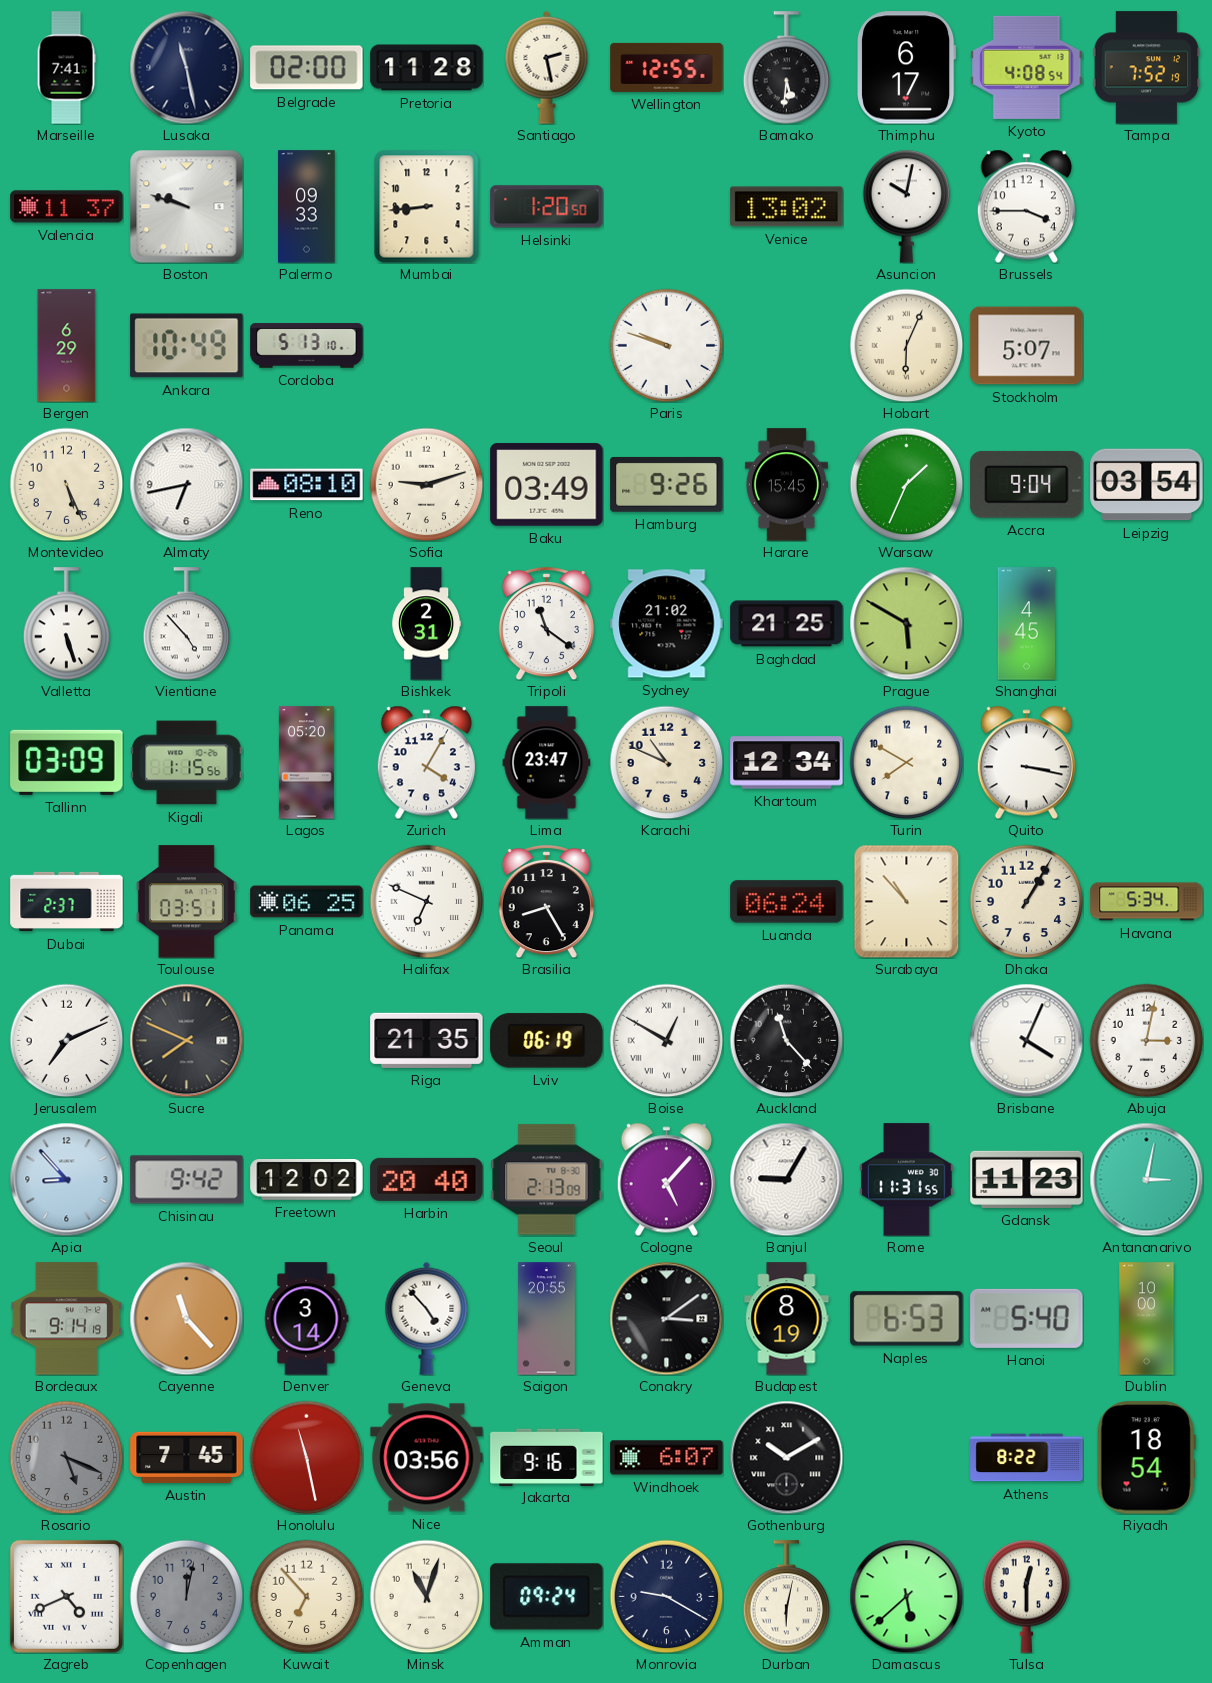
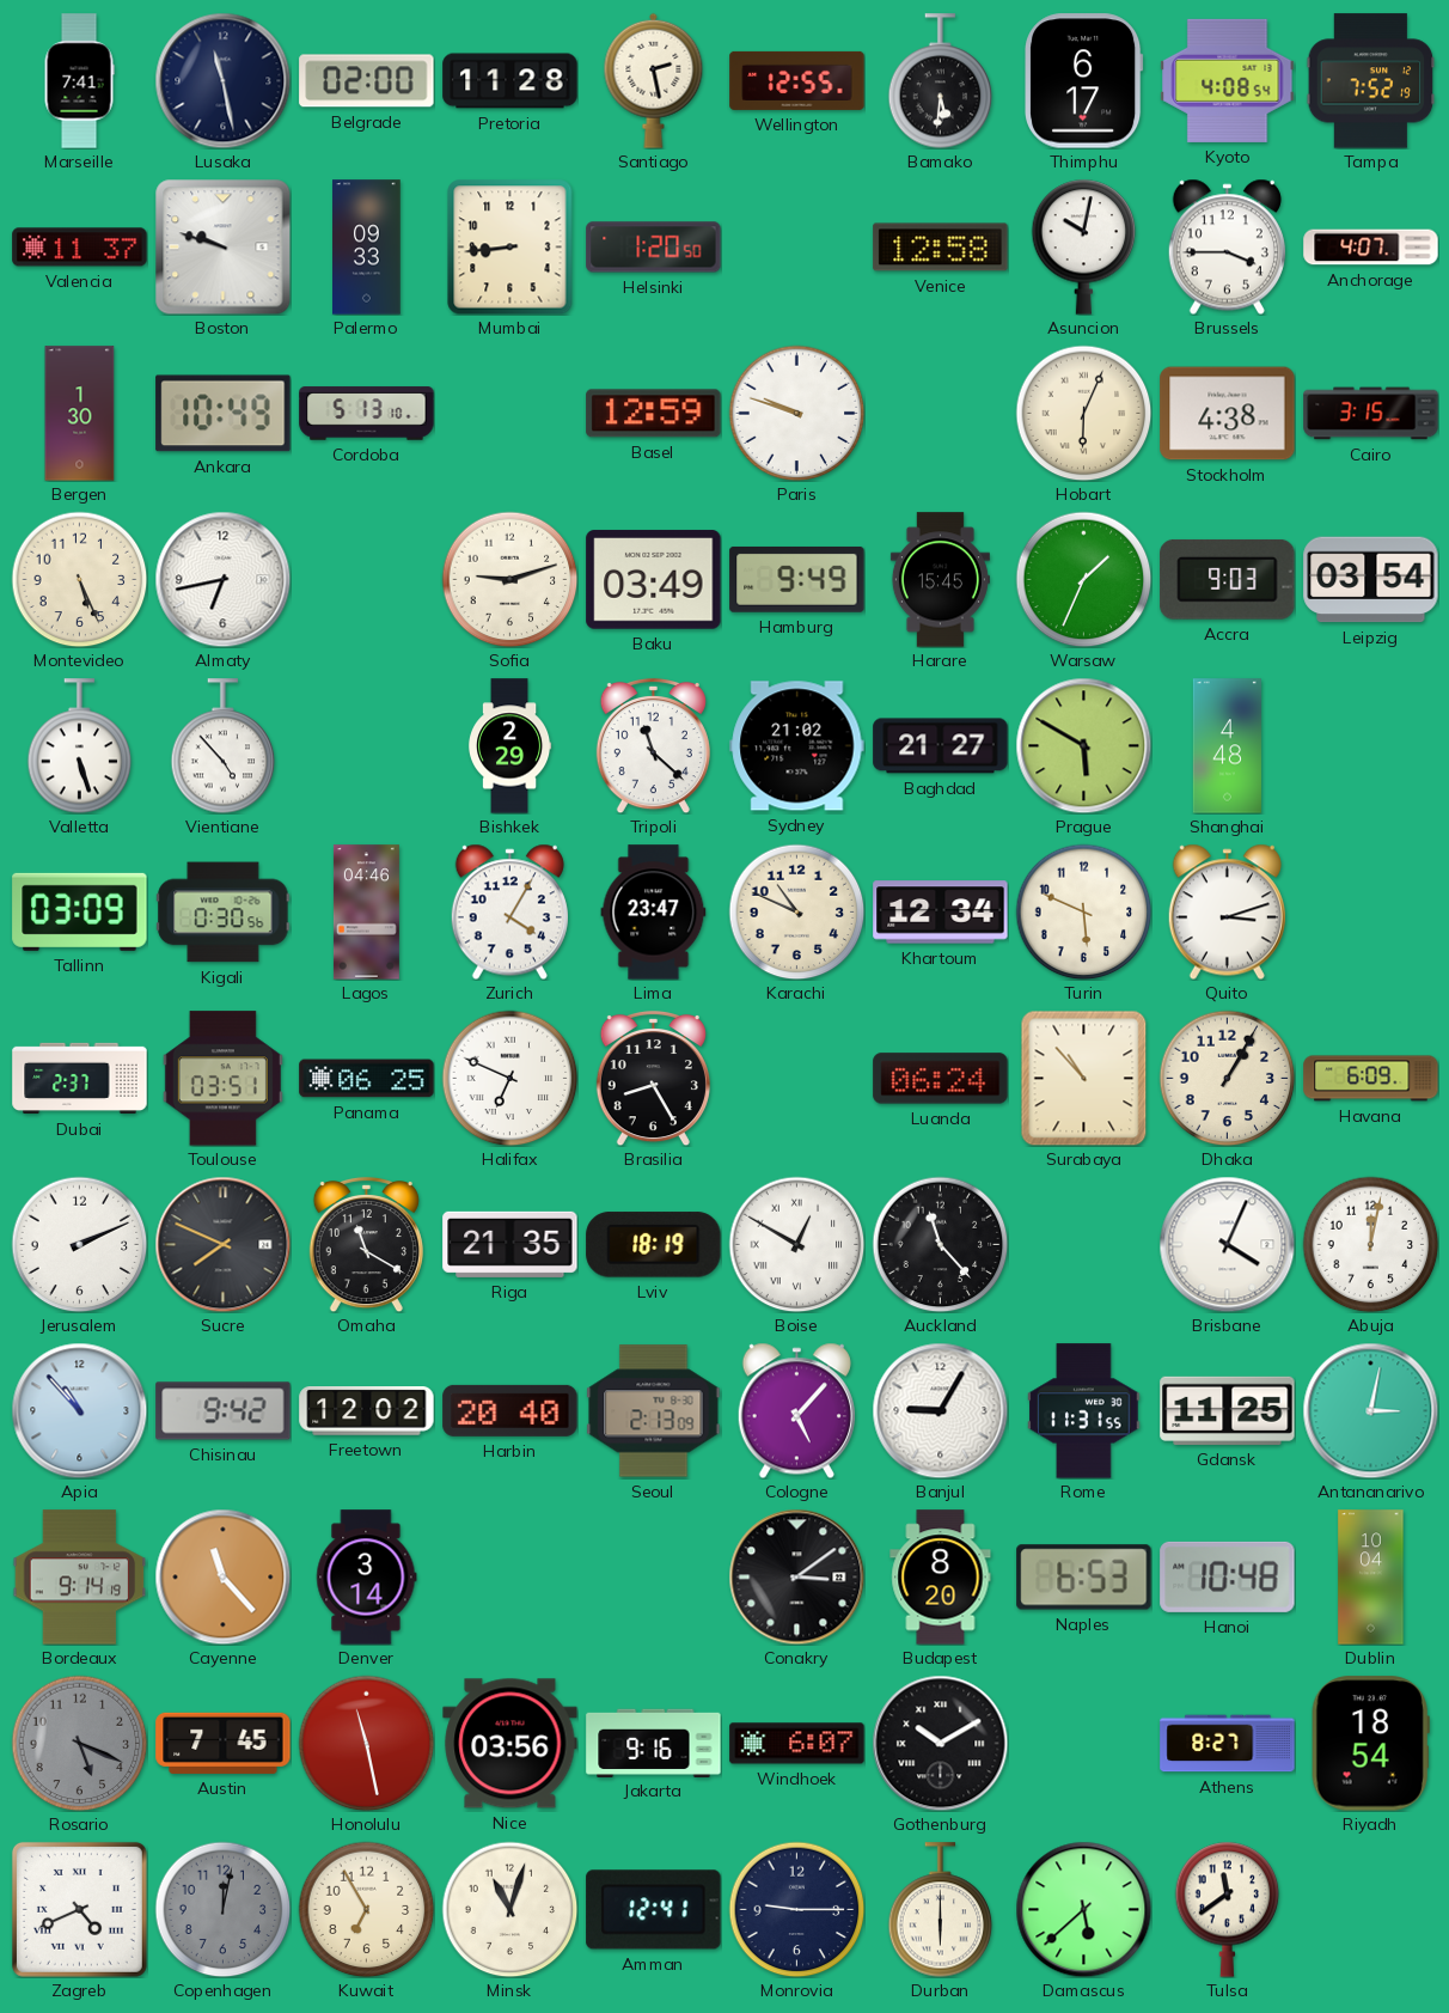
Venice: 13:02 -> 12:58 (941, 248)
Anchorage: none -> 4:07 (1371, 248)
Bergen: 6:29 -> 1:30 (80, 414)
Basel: none -> 12:59 (654, 414)
Stockholm: 5:07 -> 4:38 (1228, 414)
Cairo: none -> 3:15 (1371, 414)
Reno: 08:10 -> none (307, 485)
Hamburg: 9:26 -> 9:49 (797, 579)
Accra: 9:04 -> 9:03 (1228, 579)
Bishkek: 2:31 -> 2:29 (509, 746)
Tripoli: 11:21 -> 11:22 (653, 745)
Baghdad: 21:25 -> 21:27 (941, 746)
Shanghai: 4:45 -> 4:48 (1227, 746)
Kigali: 1:15 -> 0:30 (224, 913)
Lagos: 05:20 -> 04:46 (366, 913)
Turin: 7:50 -> 5:49 (1083, 911)
Quito: 3:17 -> 3:12 (1227, 911)
Havana: 5:34 -> 6:09 (1371, 1079)
Jerusalem: 7:11 -> 2:11 (79, 1244)
Omaha: none -> 11:20 (366, 1244)
Lviv: 06:19 -> 18:19 (654, 1245)
Abuja: 3:02 -> 12:02 (1370, 1244)
Apia: 8:53 -> 10:53 (79, 1410)
Gdansk: 11:23 -> 11:25 (1228, 1410)
Geneva: 4:53 -> none (427, 1318)
Saigon: 20:55 -> none (547, 1319)
Budapest: 8:19 -> 8:20 (941, 1578)
Hanoi: 5:40 -> 10:48 (1228, 1576)
Dublin: 10:00 -> 10:04 (1371, 1578)
Athens: 8:22 -> 8:27 (1228, 1744)
Kuwait: 6:53 -> 6:55 (366, 1909)
Amman: 09:24 -> 12:41 (654, 1910)
Monrovia: 9:20 -> 9:15 (796, 1909)
Durban: 6:02 -> 6:00 (941, 1910)
Tulsa: 12:30 -> 11:39 (1228, 1909)
